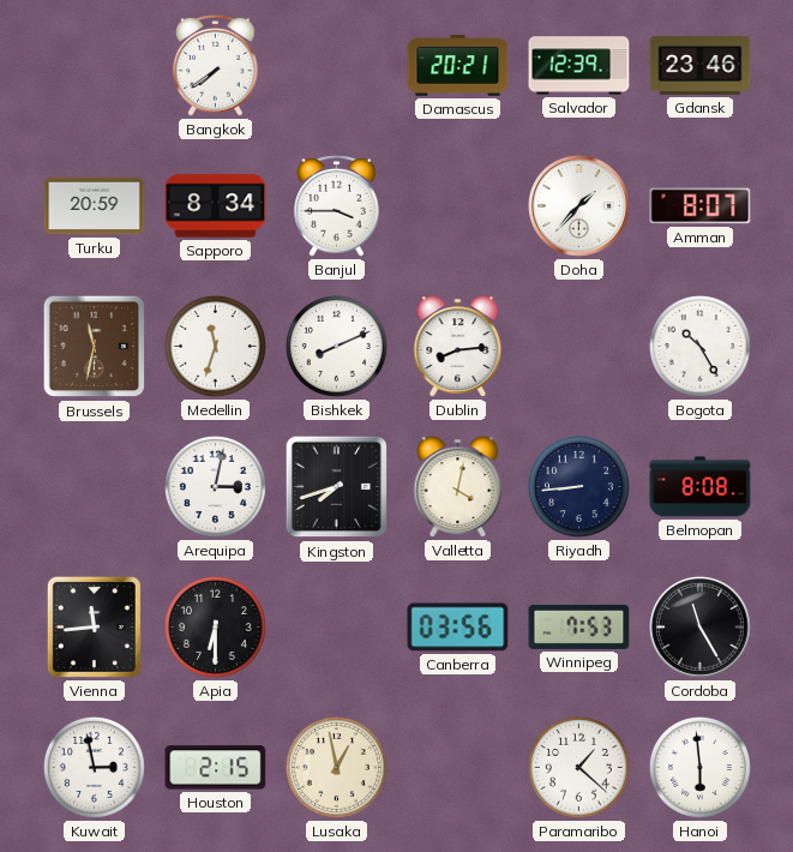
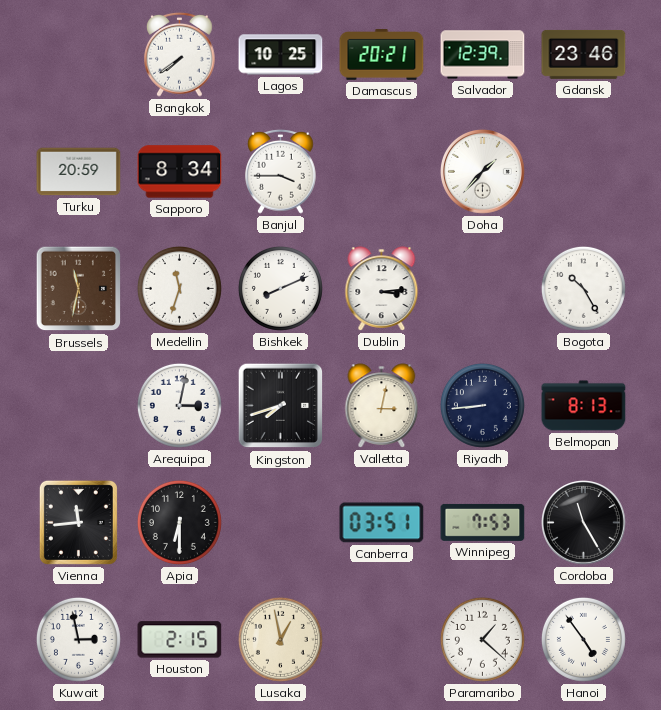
Lagos: none -> 10:25 (281, 55)
Amman: 8:07 -> none (701, 206)
Dublin: 8:14 -> 3:14 (382, 289)
Valletta: 4:02 -> 3:02 (382, 406)
Belmopan: 8:08 -> 8:13 (584, 406)
Canberra: 03:56 -> 03:51 (382, 523)
Hanoi: 5:59 -> 4:54 (583, 639)
